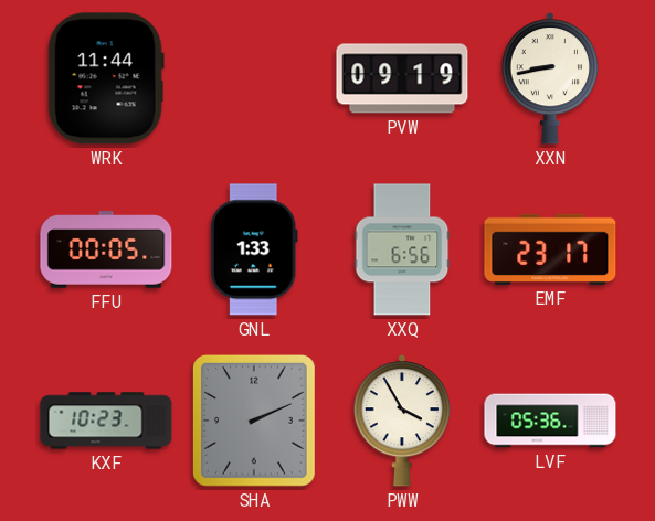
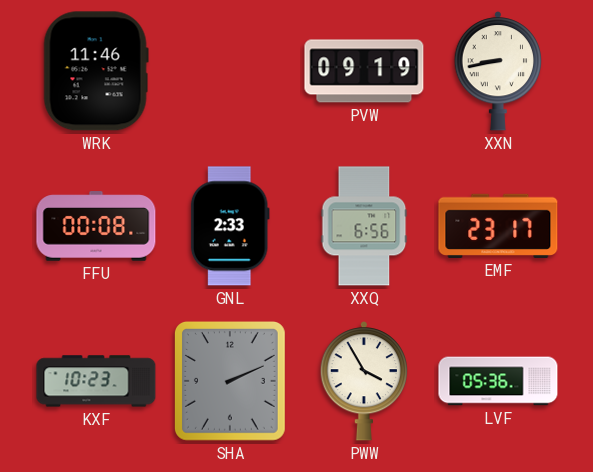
WRK: 11:44 -> 11:46 (96, 71)
FFU: 00:05 -> 00:08 (96, 226)
GNL: 1:33 -> 2:33 (230, 226)
